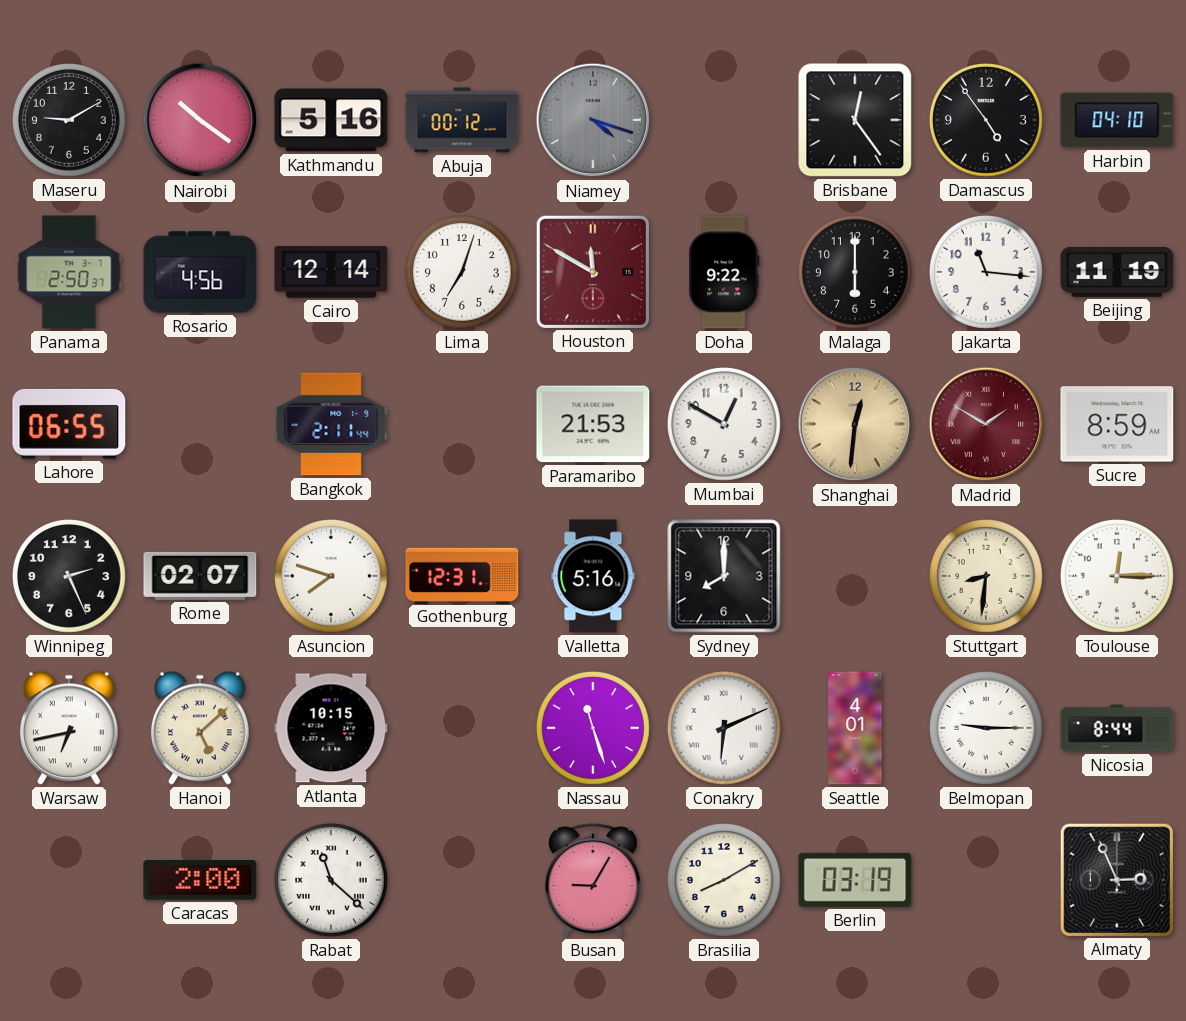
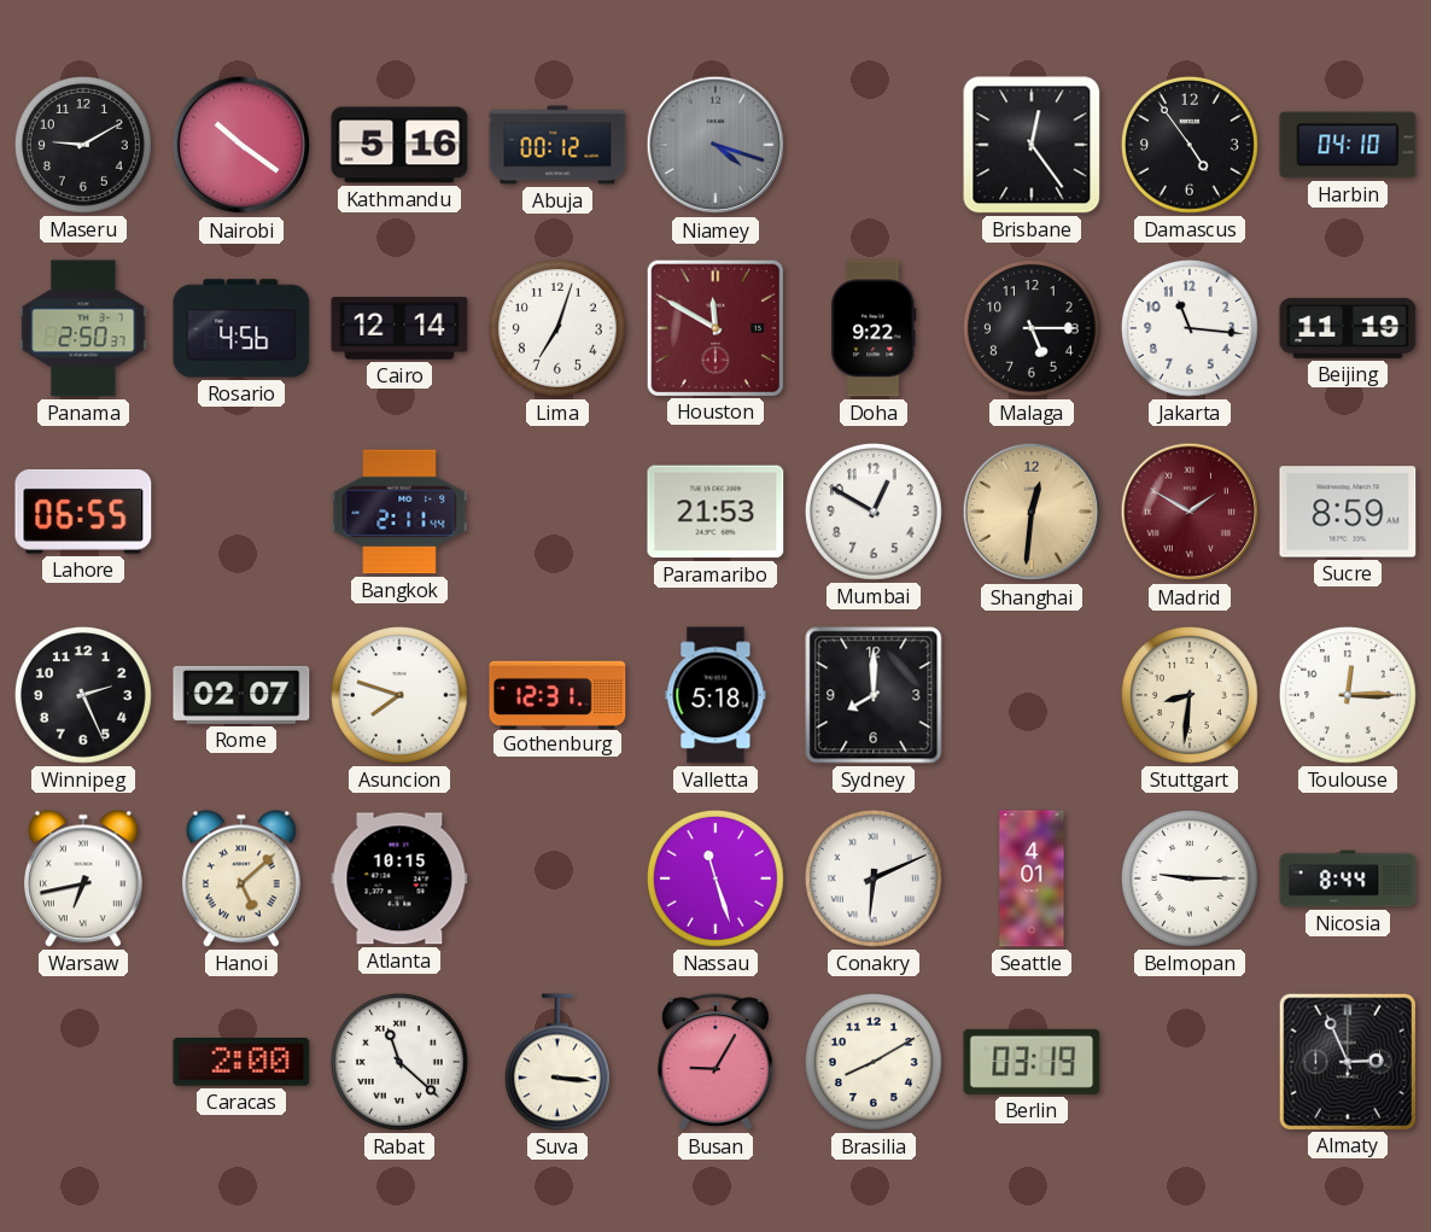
Malaga: 6:00 -> 5:15 (1032, 328)
Valletta: 5:16 -> 5:18 (715, 695)
Suva: none -> 3:16 (557, 1062)
